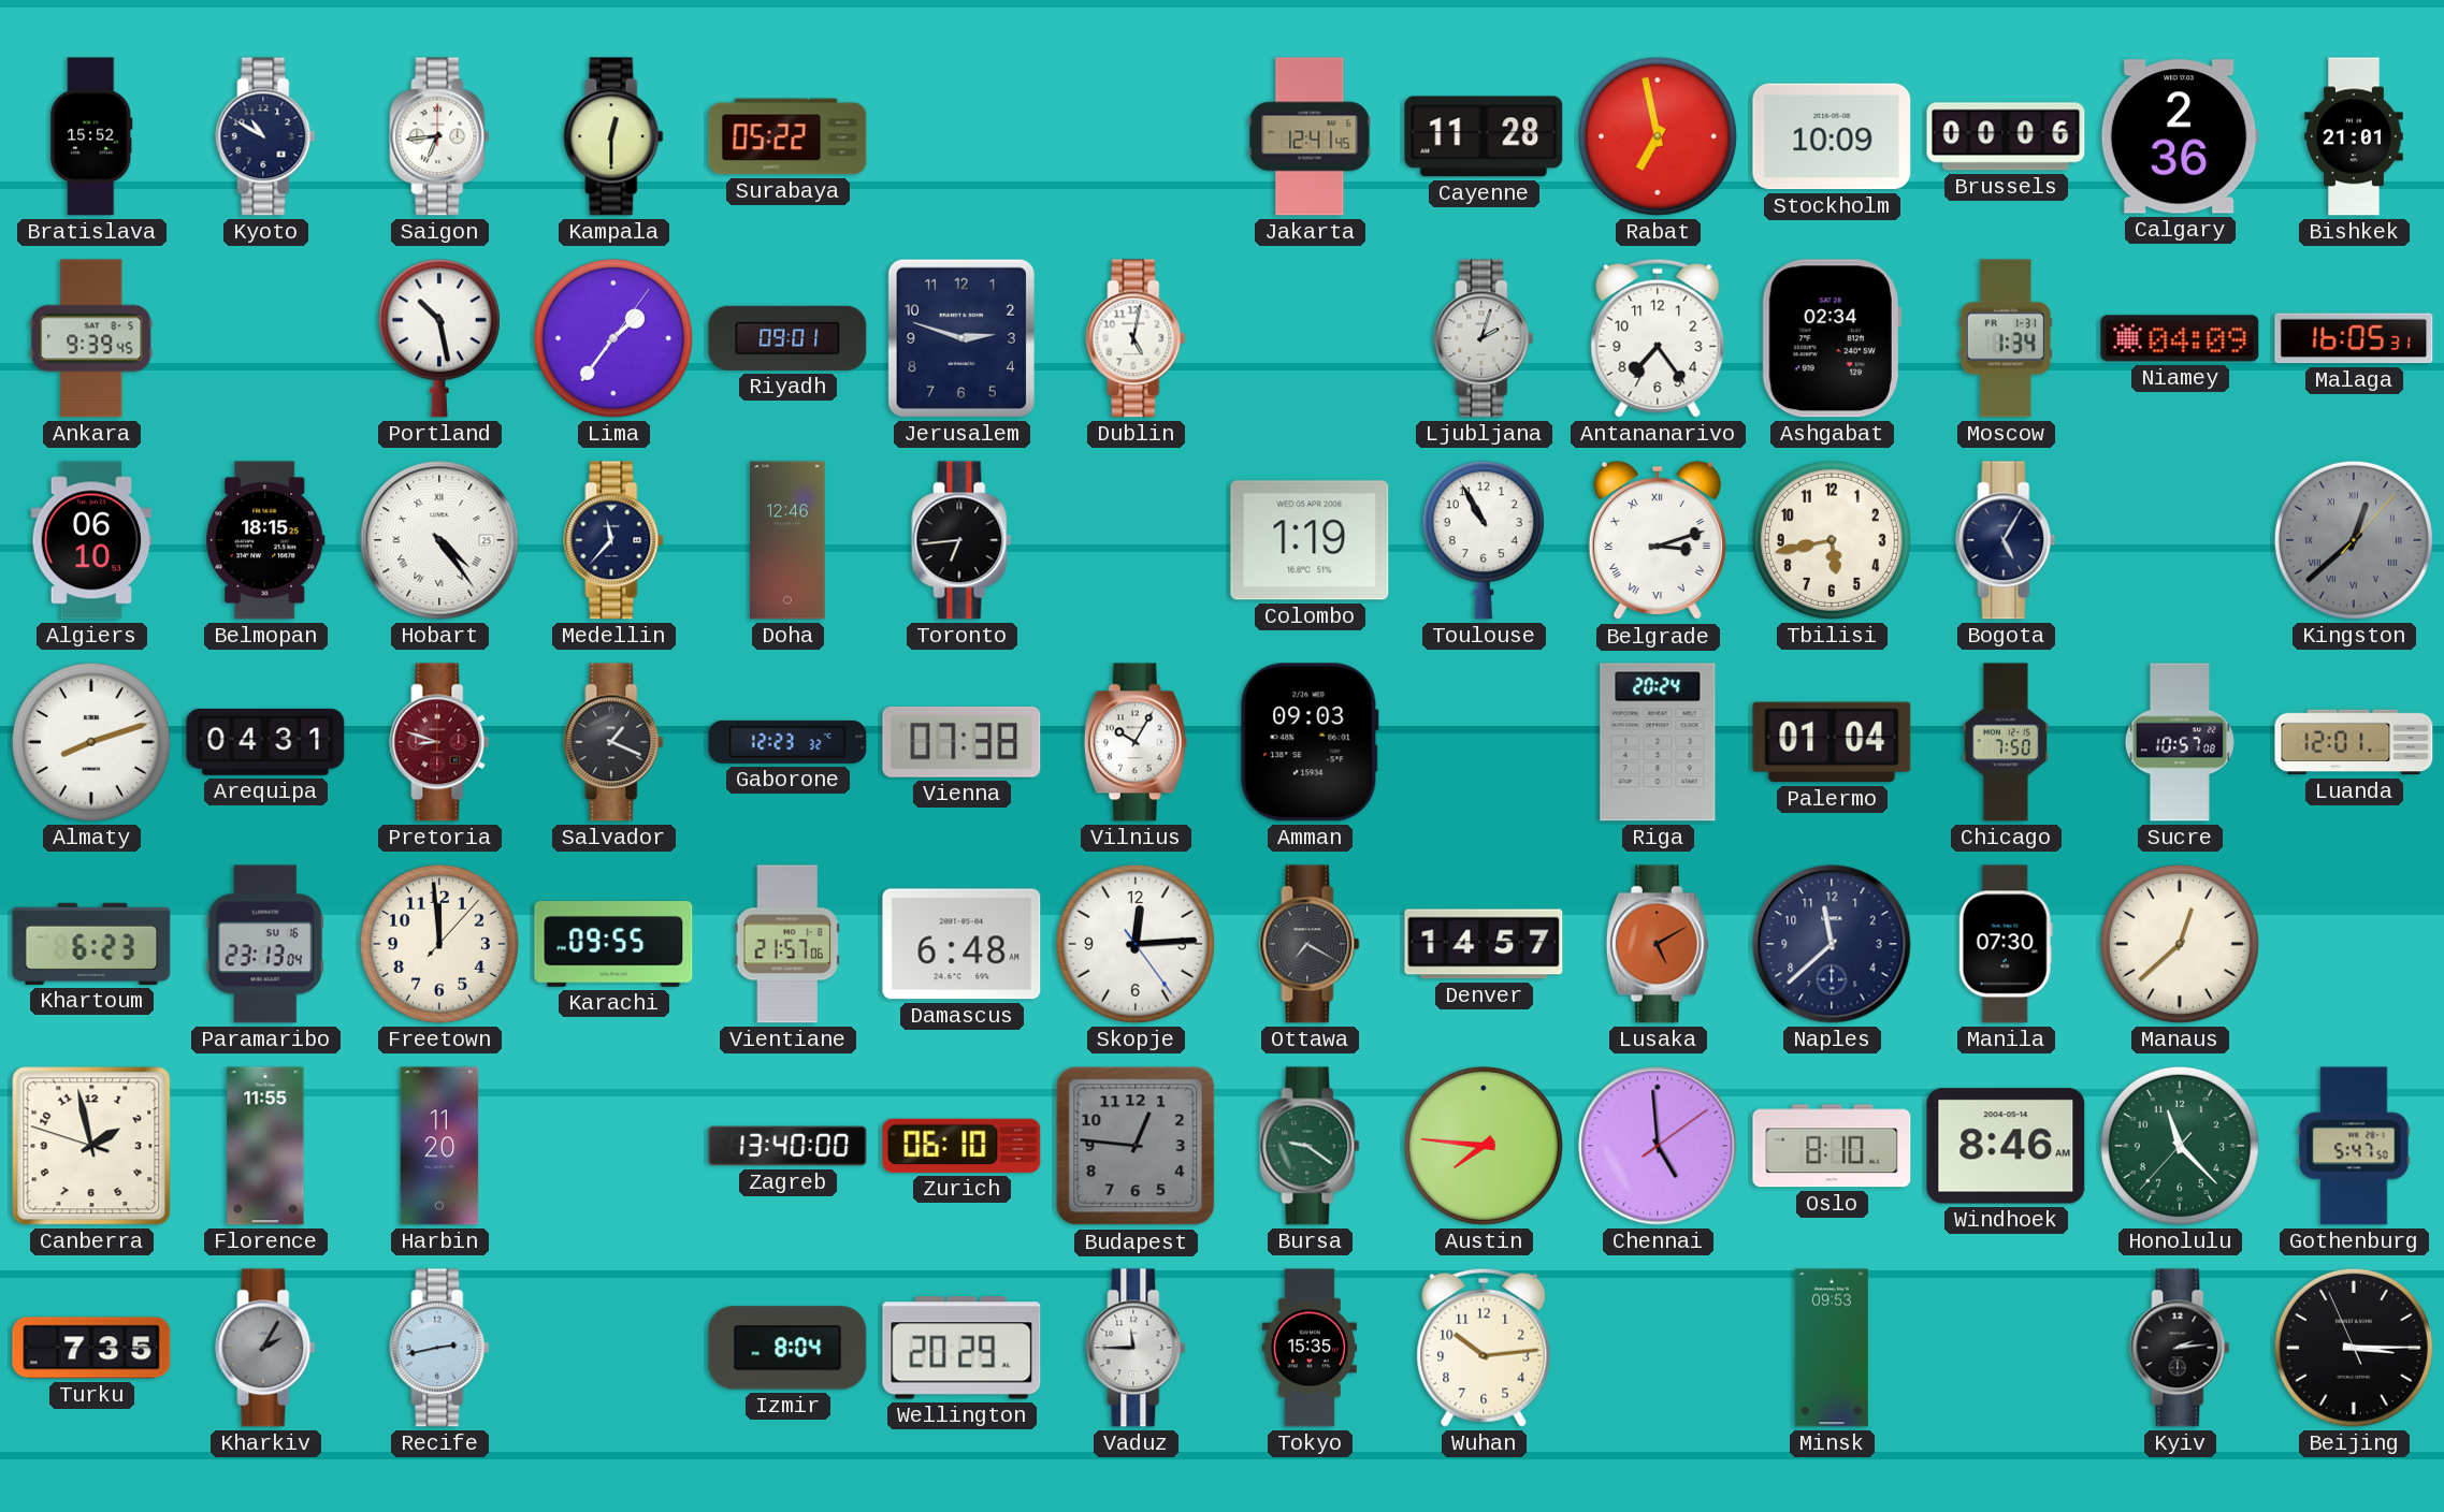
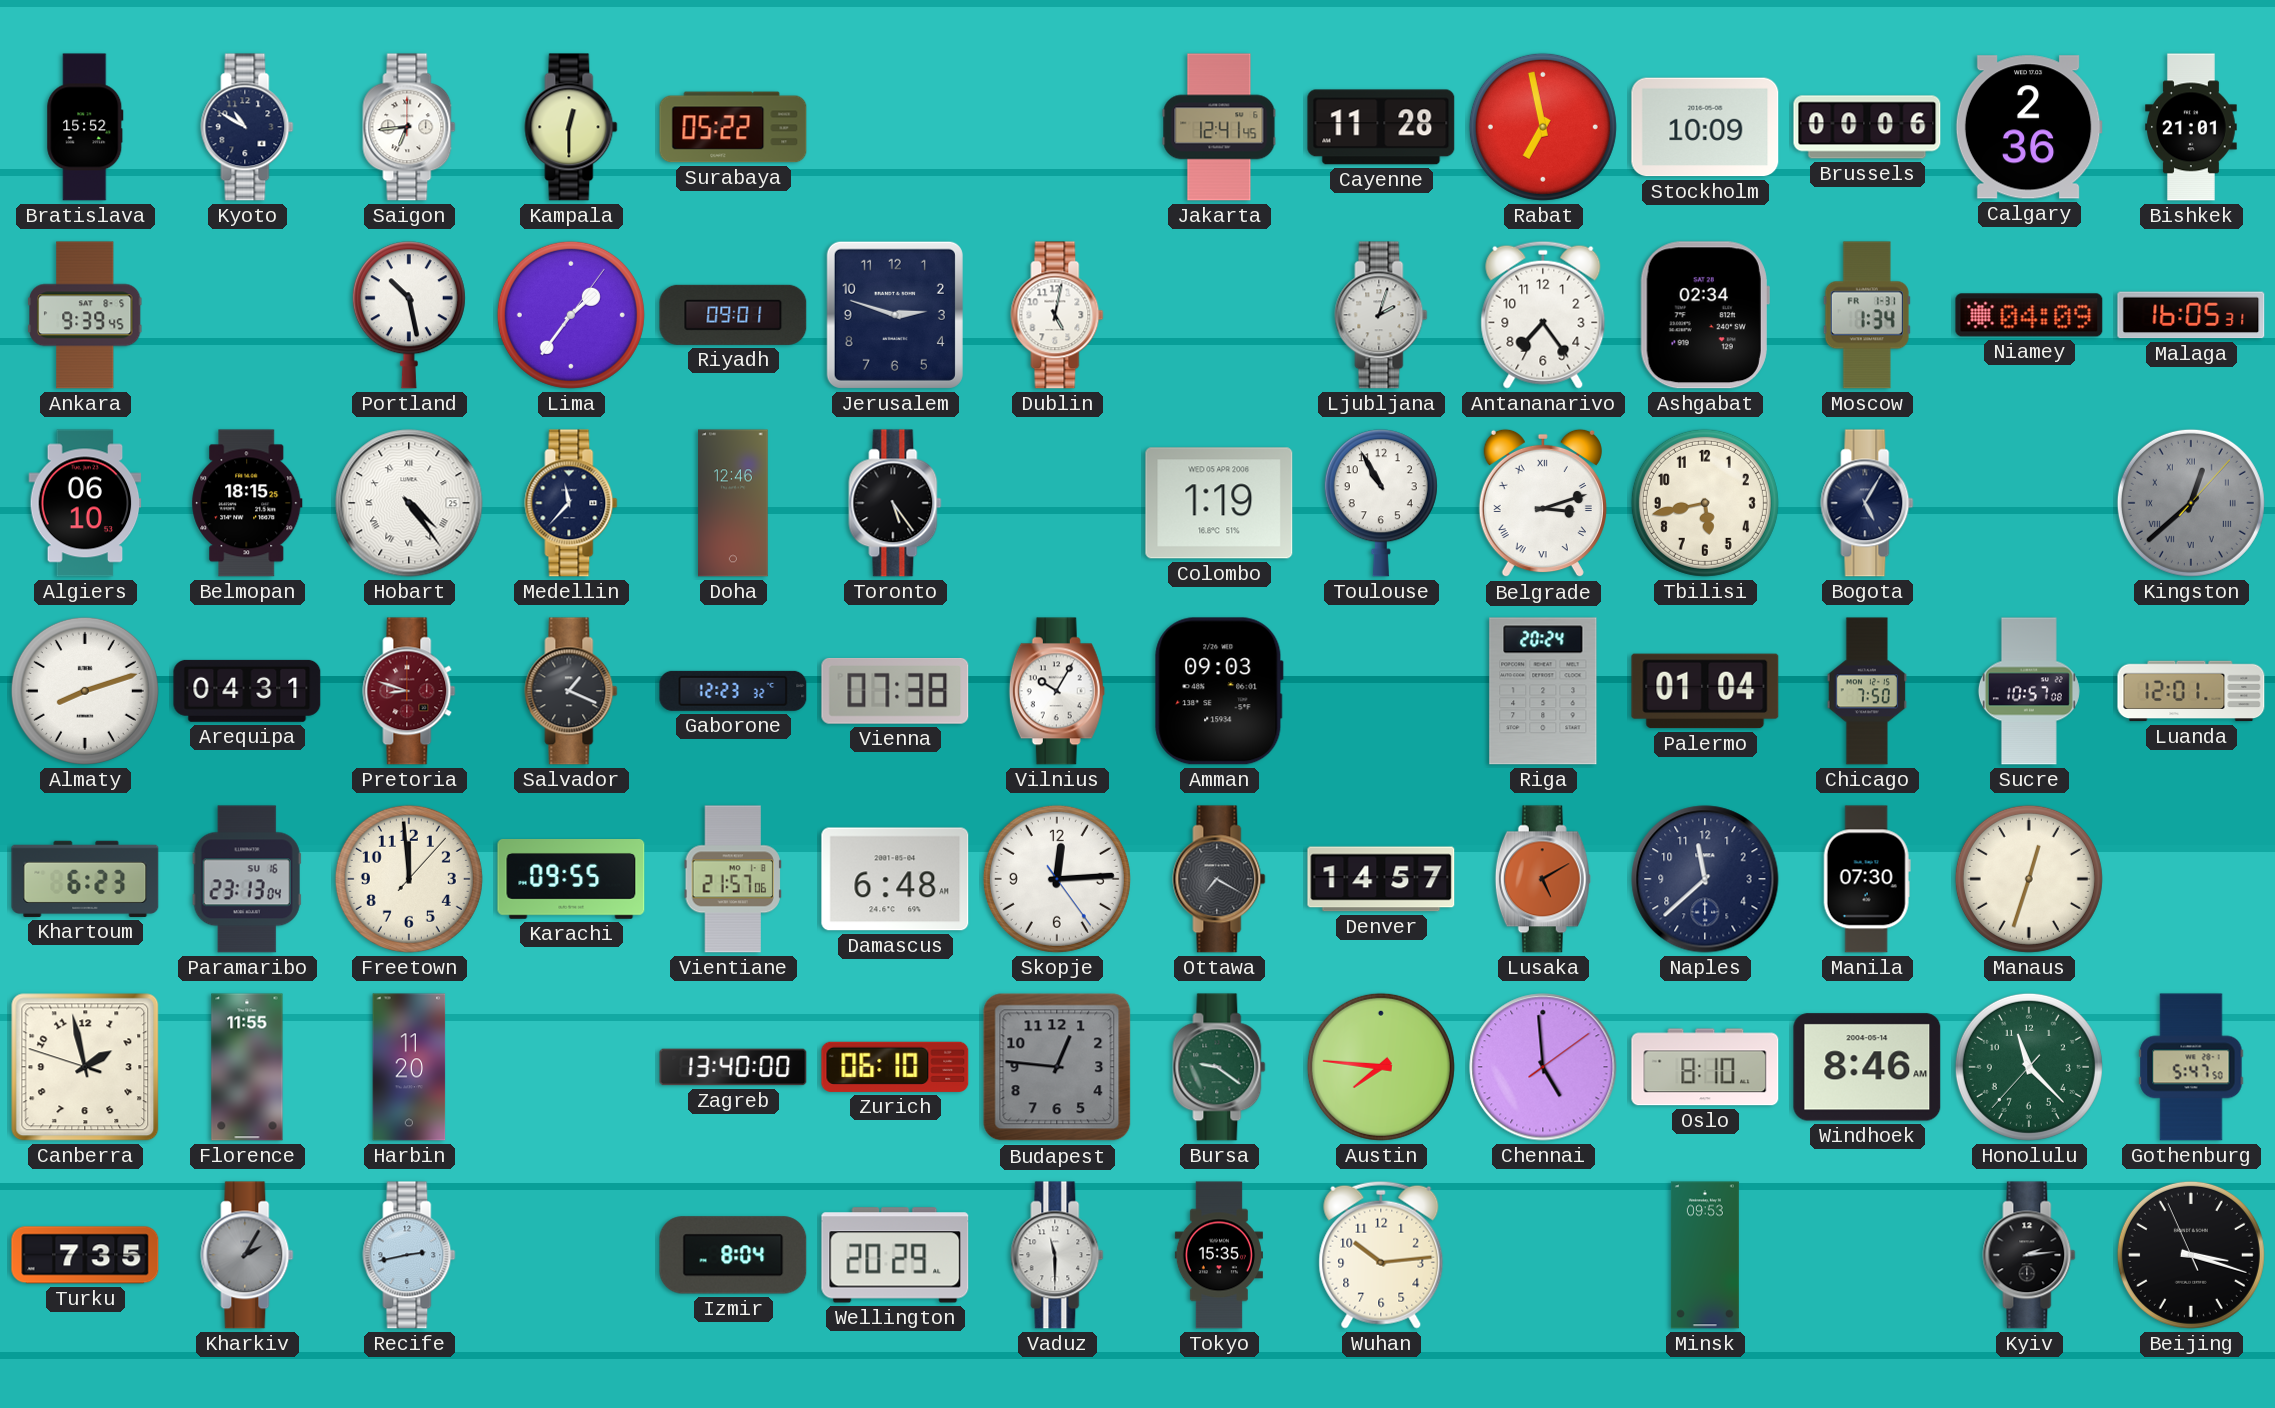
Toronto: 6:44 -> 5:24 (895, 503)
Manaus: 12:38 -> 12:33 (2029, 879)
Vaduz: 11:45 -> 11:30 (1057, 1255)
Beijing: 3:14 -> 3:17 (2191, 1255)
